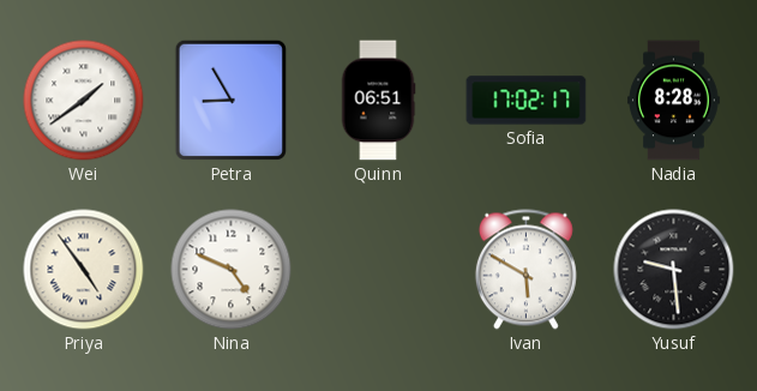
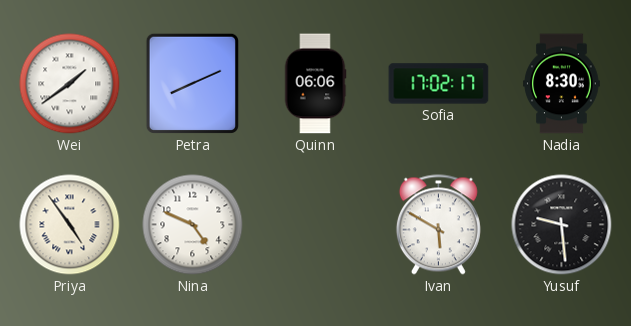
Petra: 8:55 -> 8:11 (192, 83)
Quinn: 06:51 -> 06:06 (315, 84)
Nadia: 8:28 -> 8:30 (562, 84)
